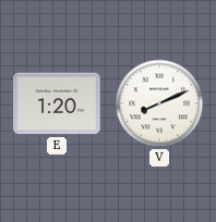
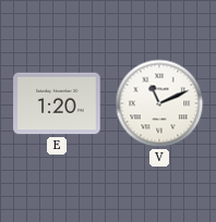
V: 8:11 -> 11:11 (159, 103)
